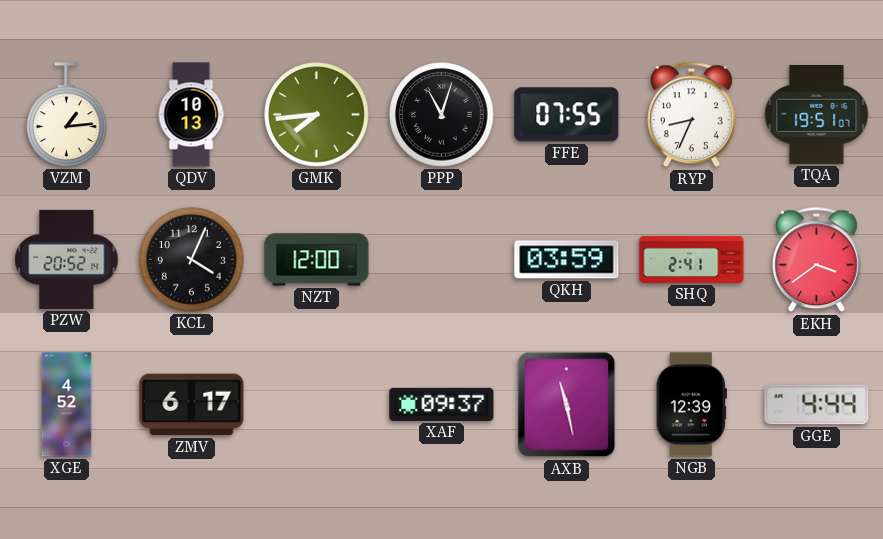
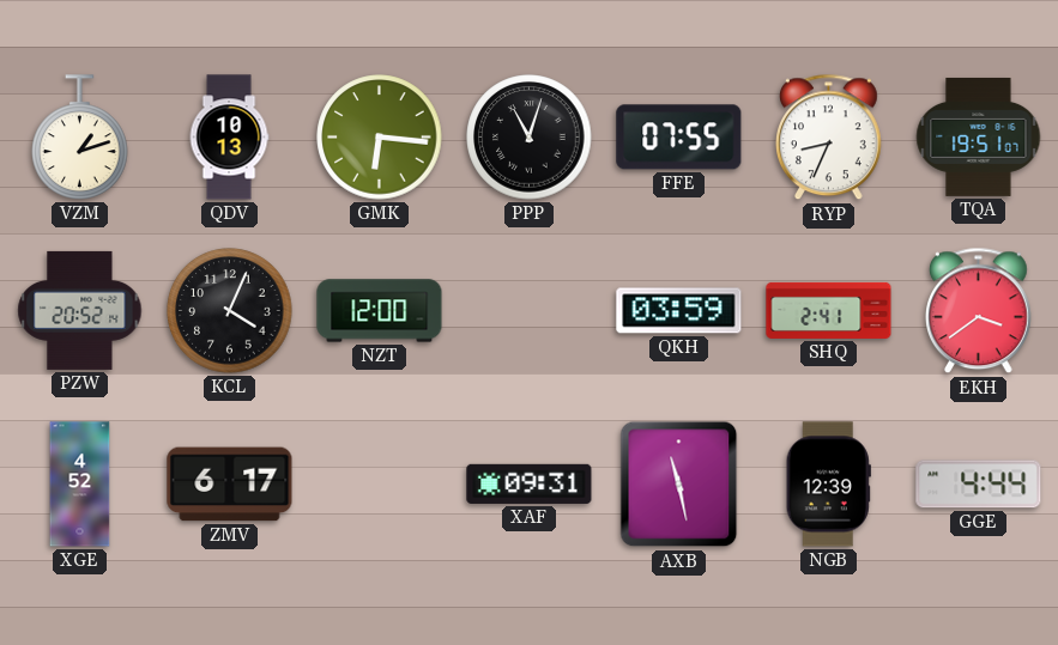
VZM: 1:14 -> 1:12 (80, 138)
GMK: 7:44 -> 6:16 (380, 138)
XAF: 09:37 -> 09:31 (530, 483)
